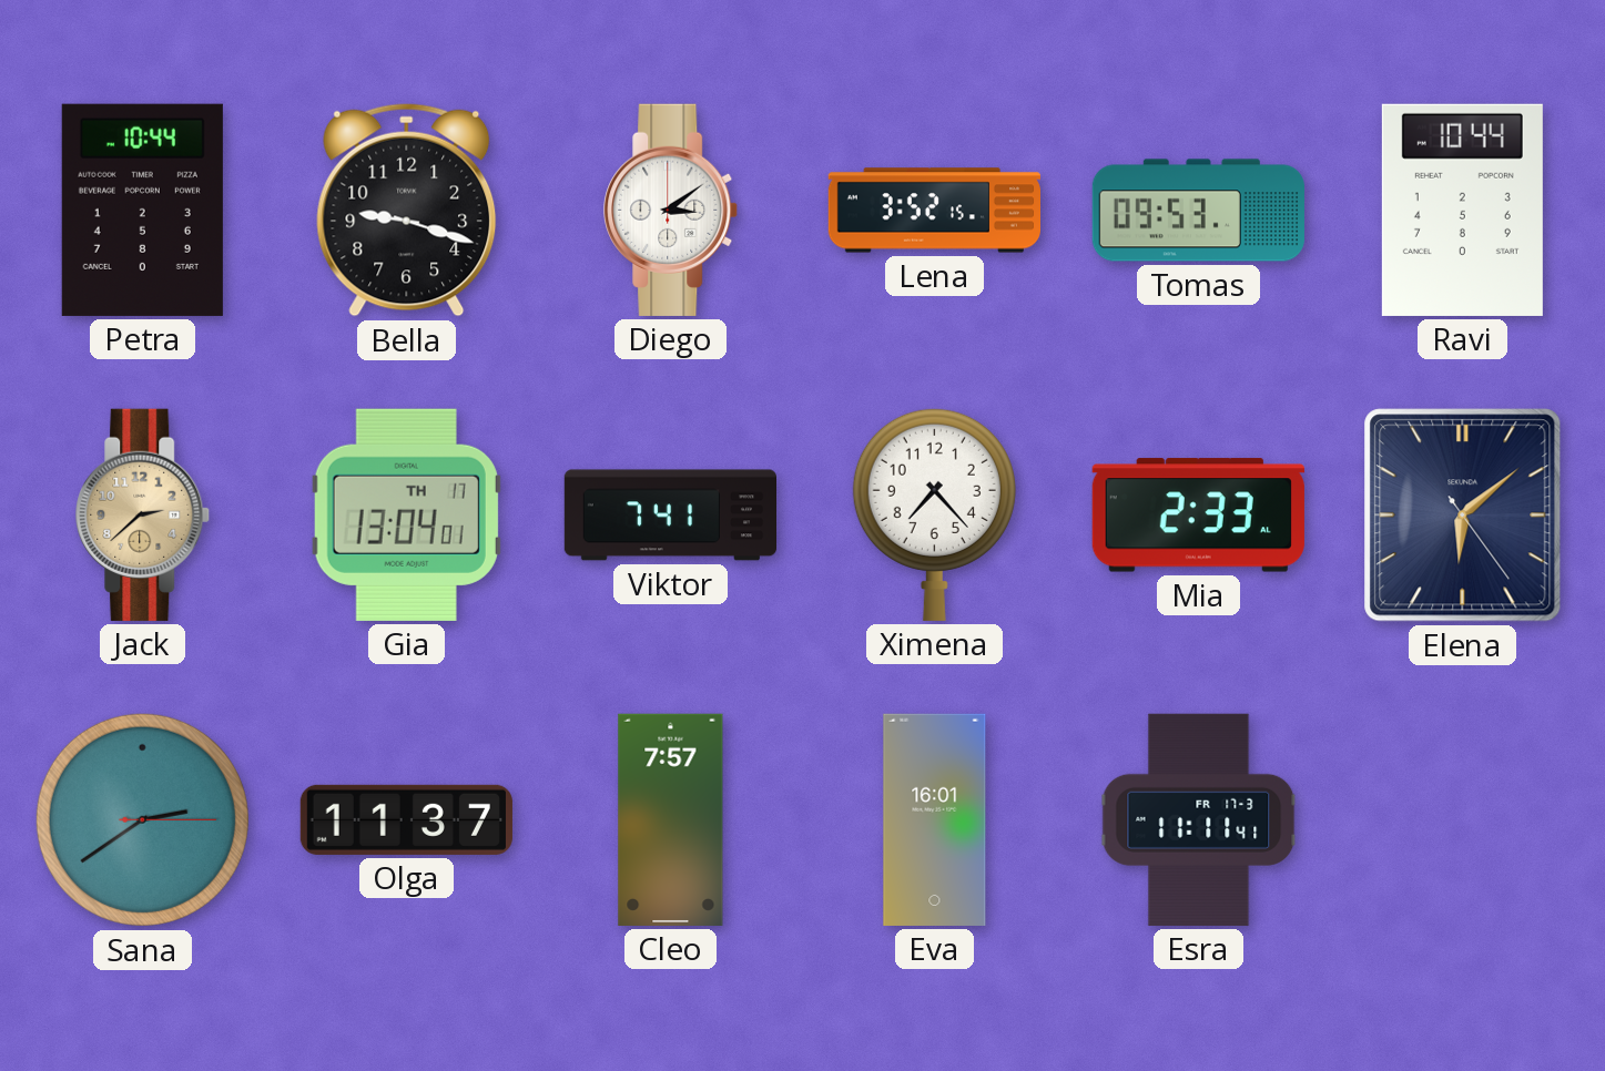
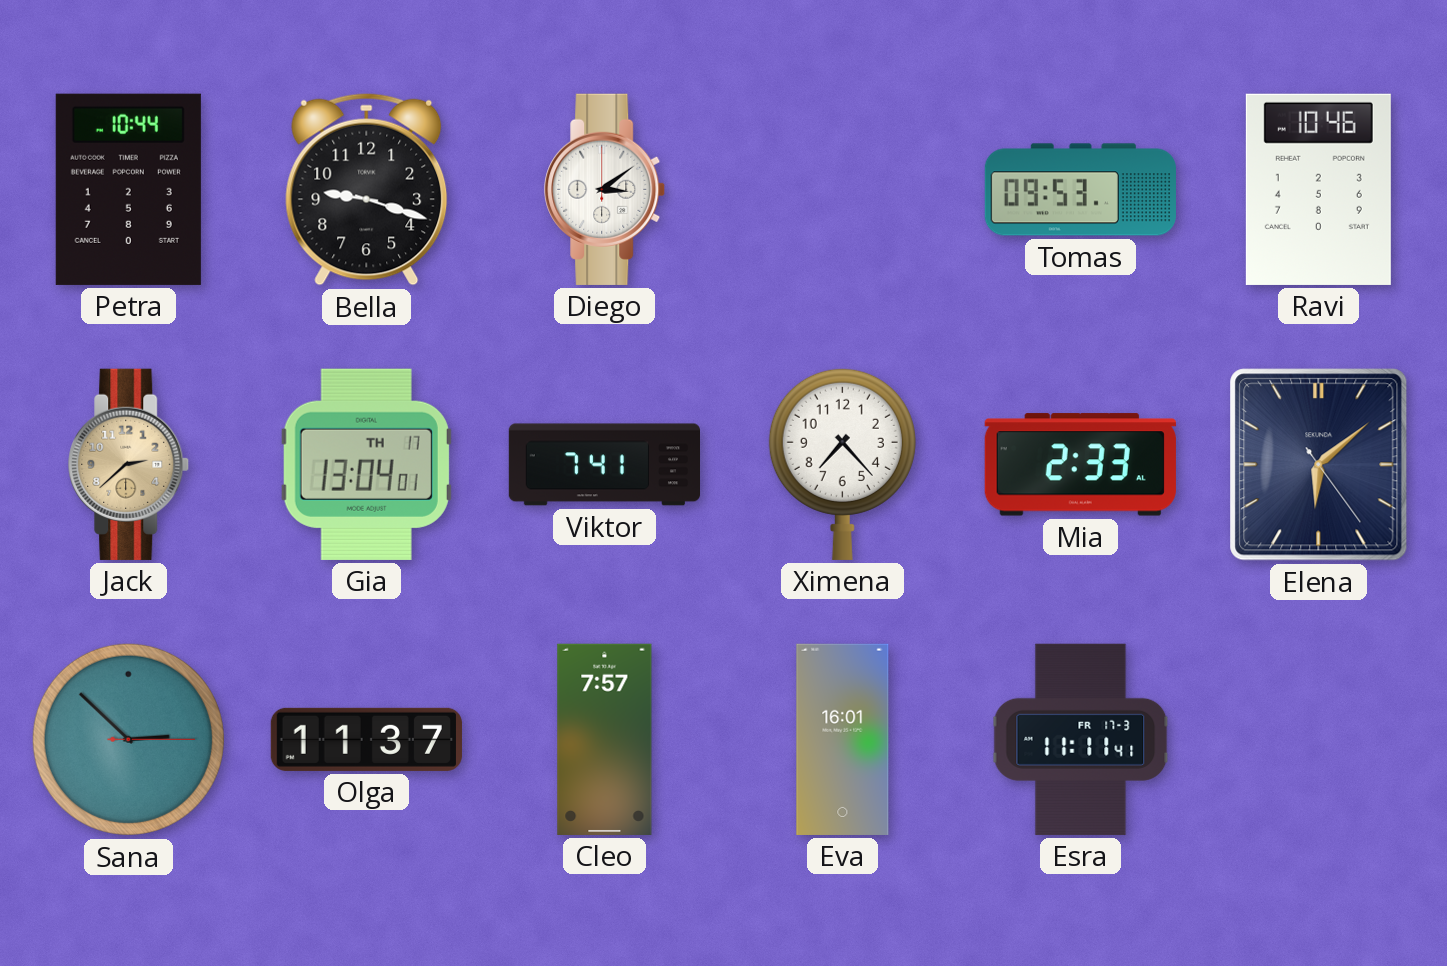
Lena: 3:52 -> none (934, 211)
Ravi: 10:44 -> 10:46 (1318, 189)
Sana: 2:39 -> 2:52 (128, 739)
